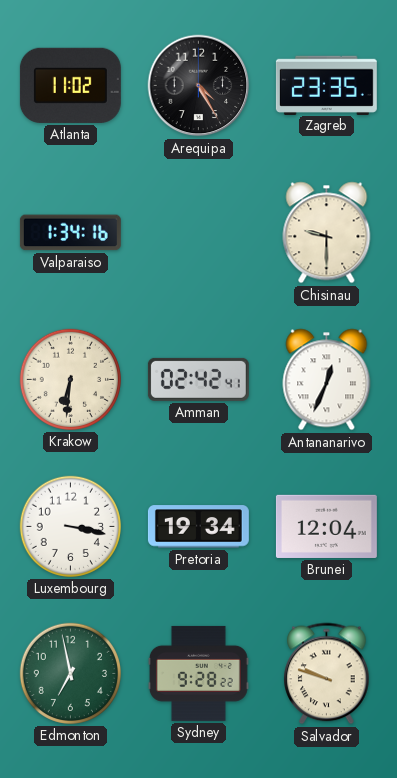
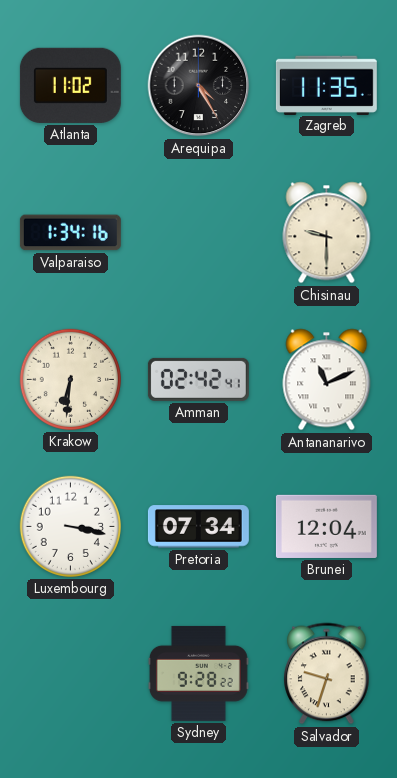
Zagreb: 23:35 -> 11:35 (326, 85)
Antananarivo: 12:34 -> 11:11 (327, 380)
Pretoria: 19:34 -> 07:34 (198, 527)
Edmonton: 6:58 -> none (70, 673)
Salvador: 9:48 -> 9:33 (327, 674)
